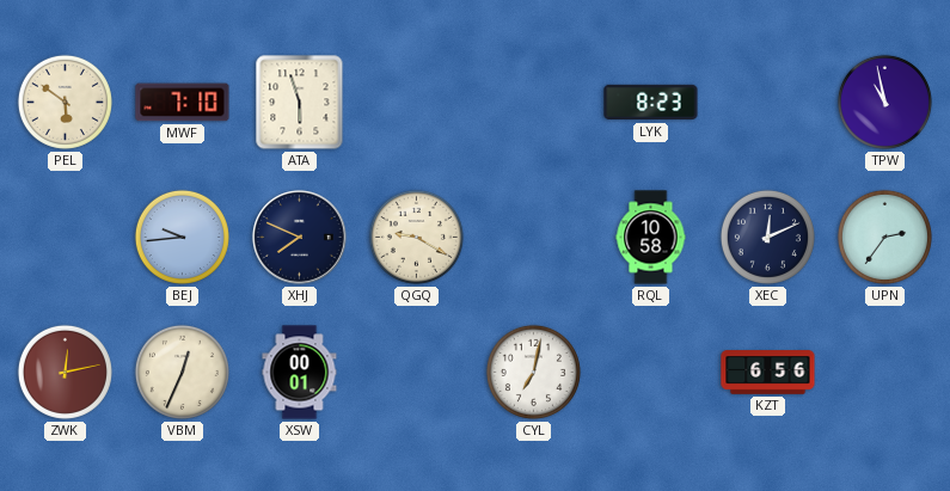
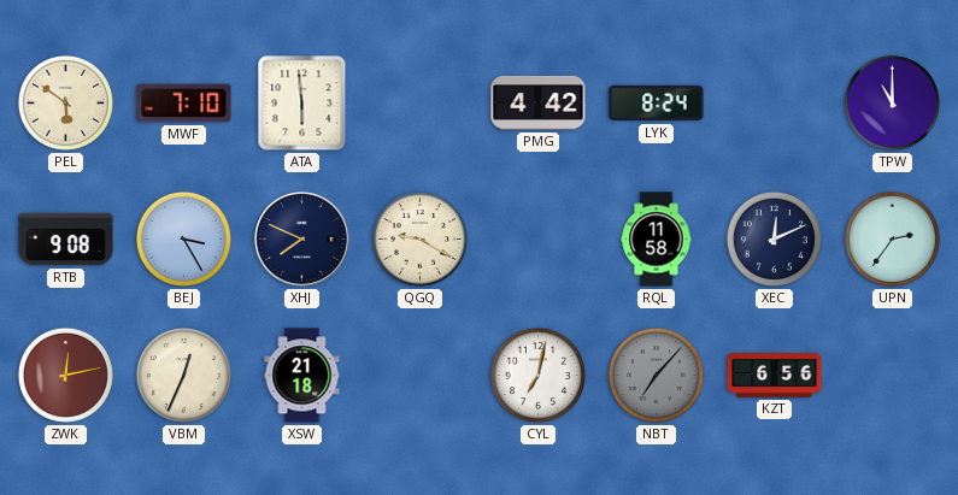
ATA: 5:57 -> 5:59 (302, 104)
PMG: none -> 4:42 (539, 104)
LYK: 8:23 -> 8:24 (657, 104)
TPW: 10:58 -> 11:00 (892, 102)
RTB: none -> 9:08 (66, 240)
BEJ: 9:44 -> 3:25 (183, 238)
RQL: 10:58 -> 11:58 (657, 240)
XSW: 00:01 -> 21:18 (302, 376)
NBT: none -> 7:07 (656, 375)
